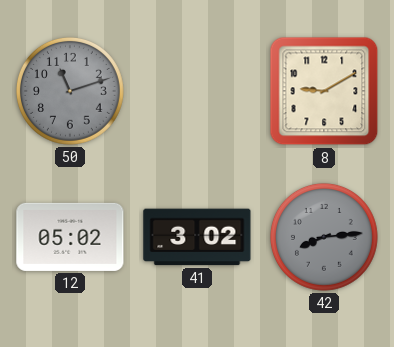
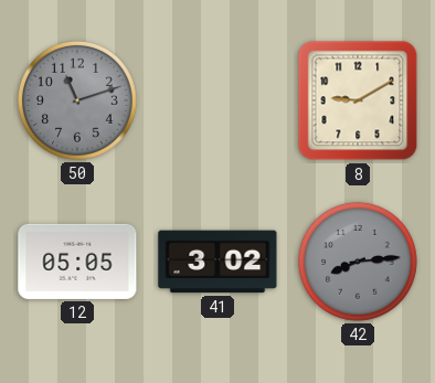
12: 05:02 -> 05:05 (77, 262)
